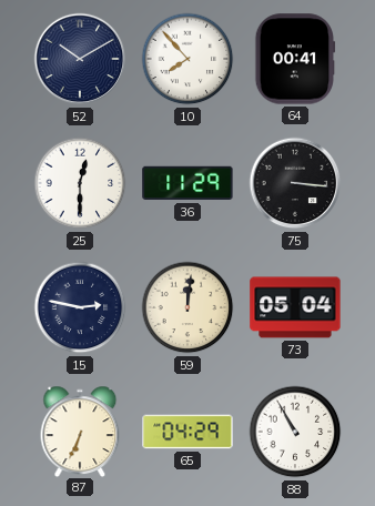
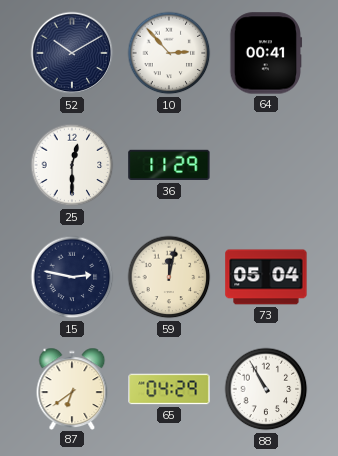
10: 7:53 -> 2:53 (169, 53)
75: 3:16 -> none (295, 183)
59: 12:01 -> 12:02 (169, 277)
87: 6:34 -> 6:39 (72, 388)
